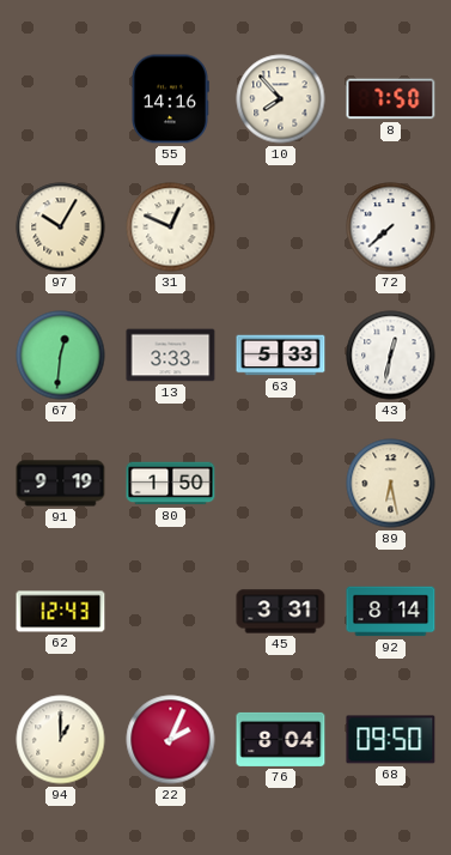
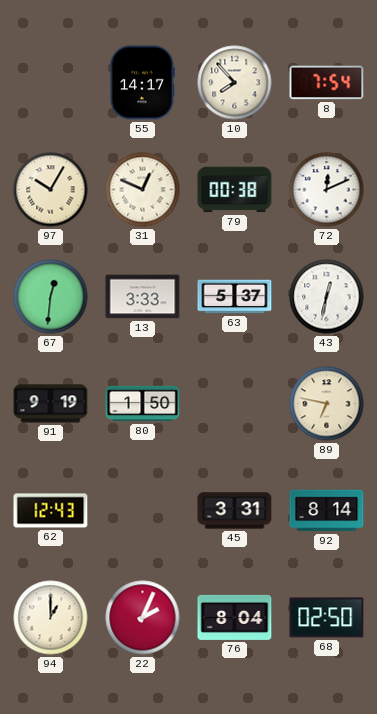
55: 14:16 -> 14:17 (142, 83)
8: 7:50 -> 7:54 (327, 83)
79: none -> 00:38 (235, 190)
72: 7:38 -> 12:11 (327, 190)
63: 5:33 -> 5:37 (235, 297)
89: 6:28 -> 6:47 (327, 404)
68: 09:50 -> 02:50 (327, 618)
